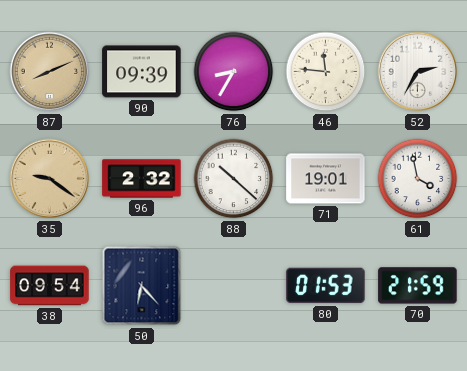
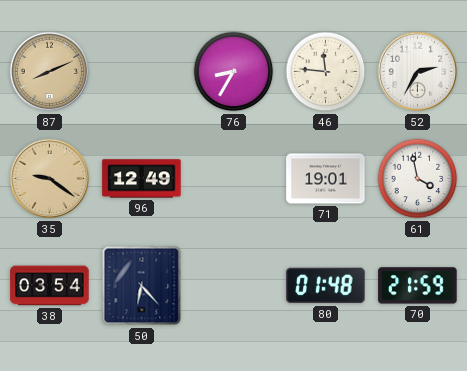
90: 09:39 -> none (142, 72)
96: 2:32 -> 12:49 (142, 179)
88: 10:22 -> none (234, 179)
38: 09:54 -> 03:54 (50, 286)
80: 01:53 -> 01:48 (326, 286)
